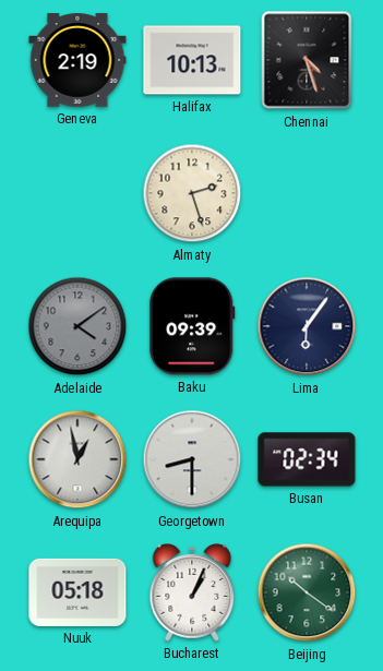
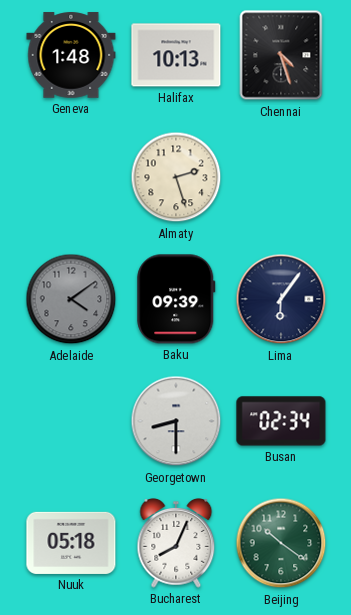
Geneva: 2:19 -> 1:48 (71, 55)
Arequipa: 12:58 -> none (77, 459)
Bucharest: 1:04 -> 8:04 (176, 544)
